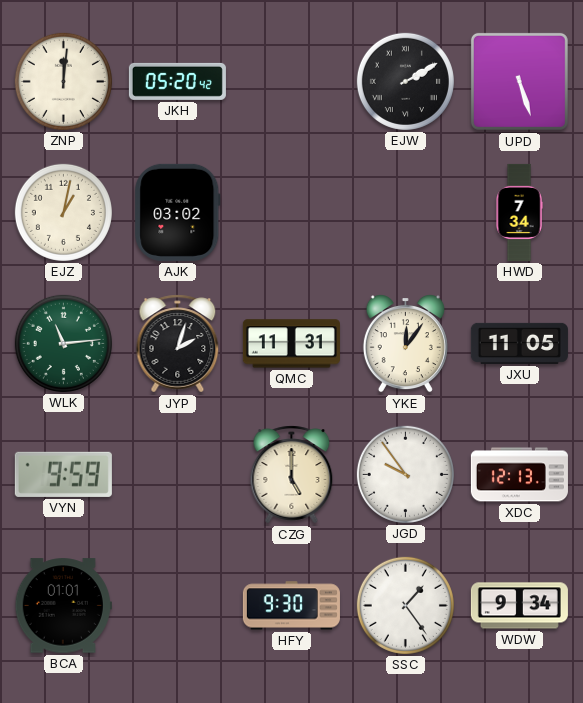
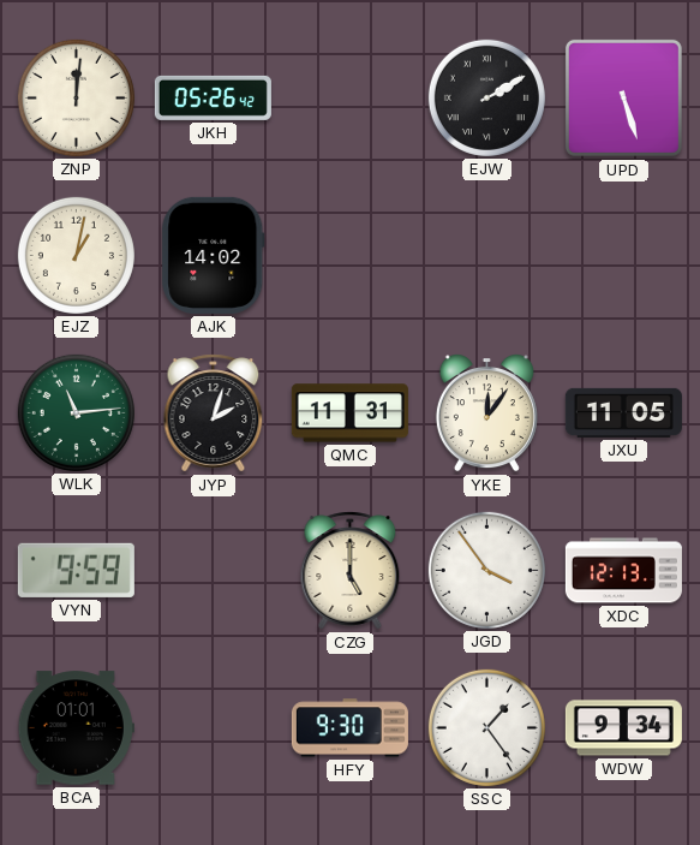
JKH: 05:20 -> 05:26 (213, 97)
AJK: 03:02 -> 14:02 (214, 255)
HWD: 7:34 -> none (519, 212)
JGD: 9:54 -> 3:54 (486, 570)
